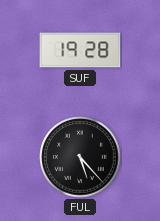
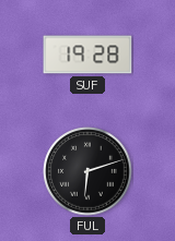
FUL: 5:23 -> 6:12 (87, 171)
